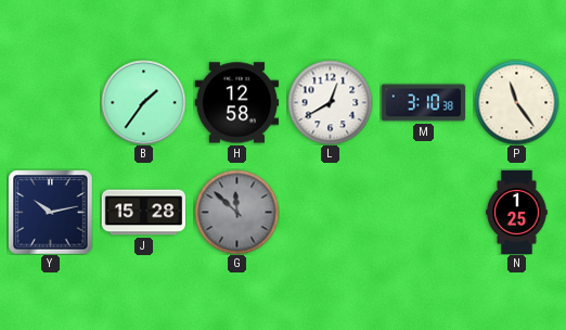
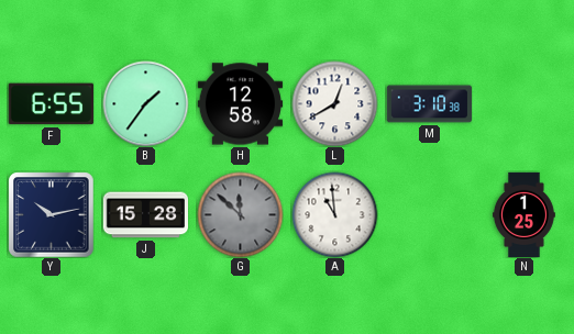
F: none -> 6:55 (51, 104)
P: 11:24 -> none (516, 102)
A: none -> 10:59 (334, 214)
